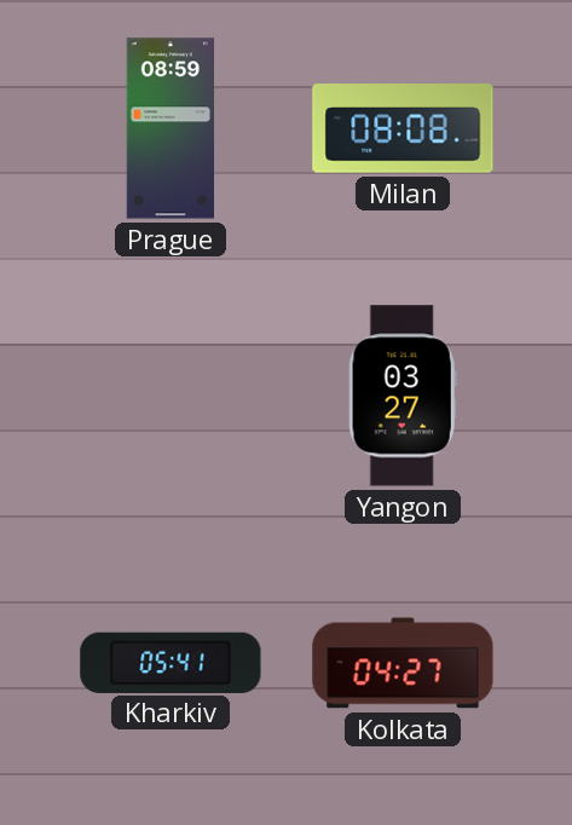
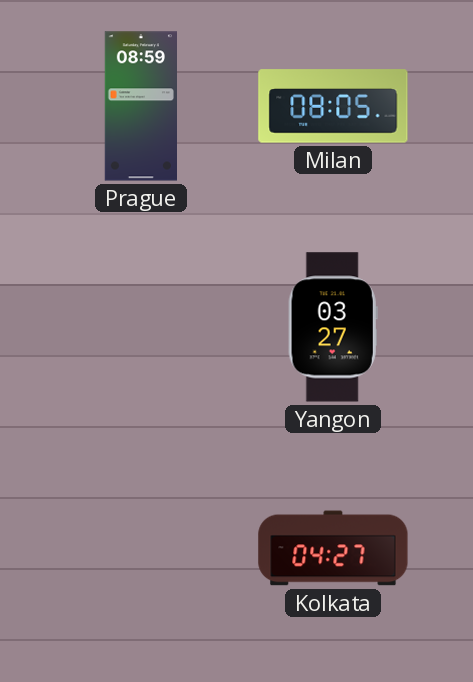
Milan: 08:08 -> 08:05 (333, 106)
Kharkiv: 05:41 -> none (171, 662)
